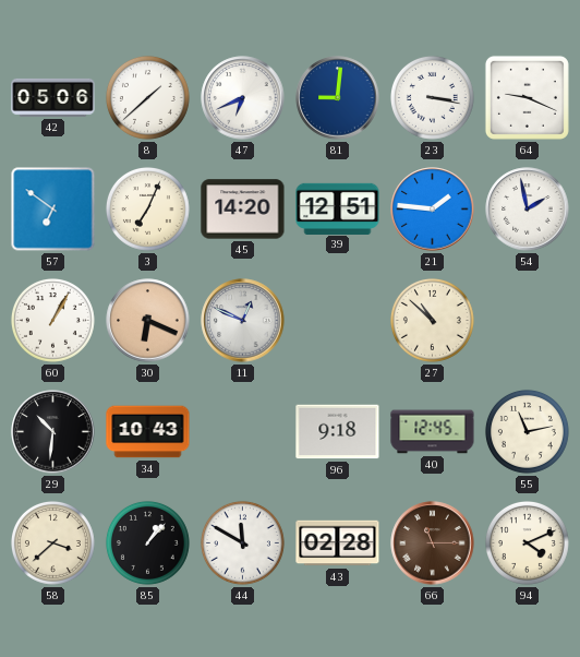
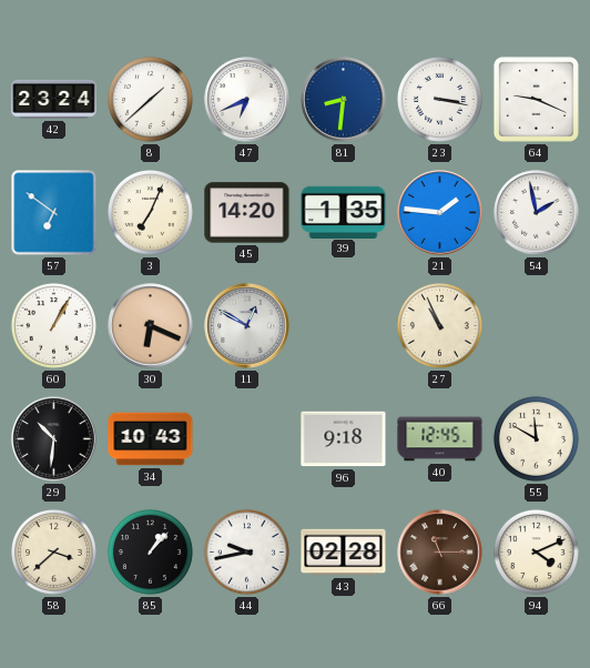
42: 05:06 -> 23:24 (54, 99)
81: 9:01 -> 8:31 (344, 100)
39: 12:51 -> 1:35 (344, 212)
11: 12:49 -> 12:50 (247, 326)
27: 10:52 -> 10:56 (439, 325)
55: 11:13 -> 11:50 (536, 438)
44: 11:50 -> 9:43 (246, 551)
